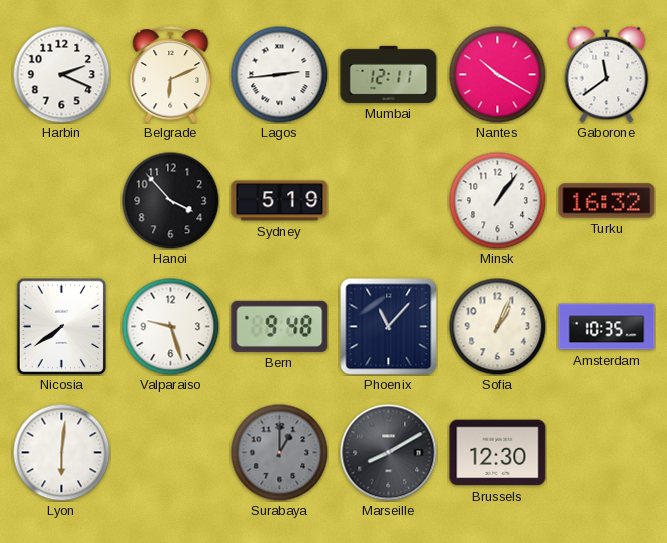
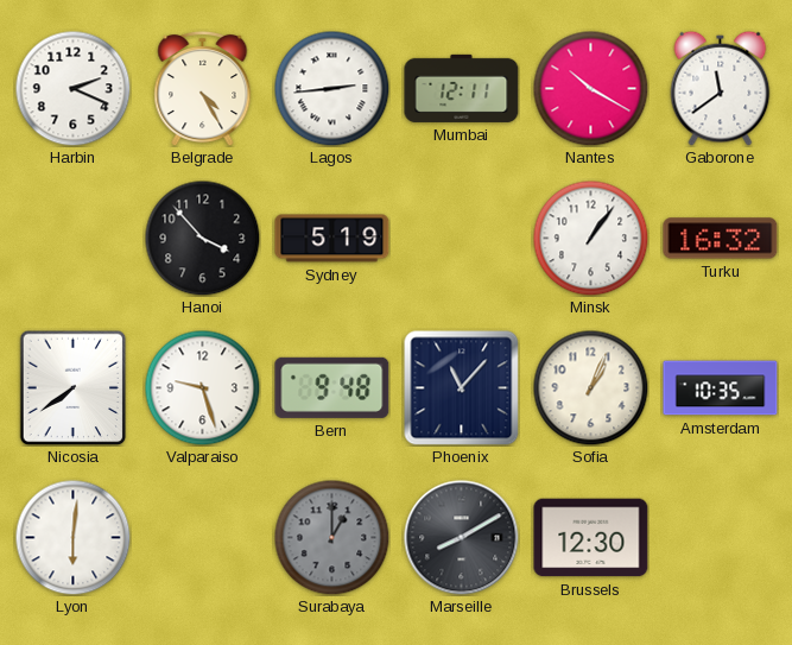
Belgrade: 6:11 -> 4:25 (203, 88)
